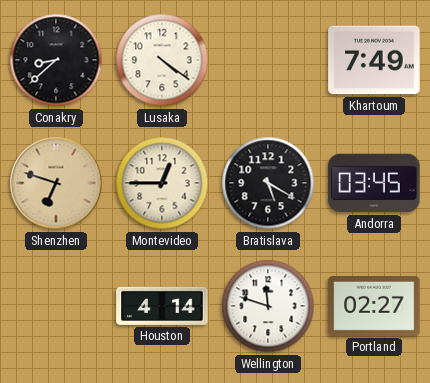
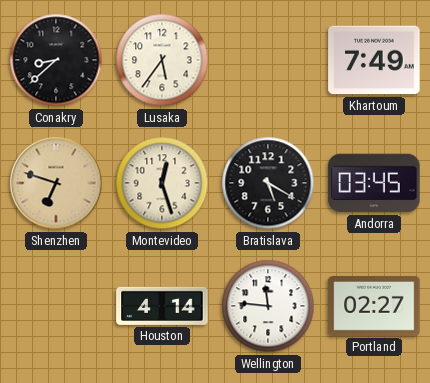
Lusaka: 4:21 -> 5:36 (162, 60)
Montevideo: 12:45 -> 12:27 (162, 183)
Wellington: 11:48 -> 11:46 (268, 306)
